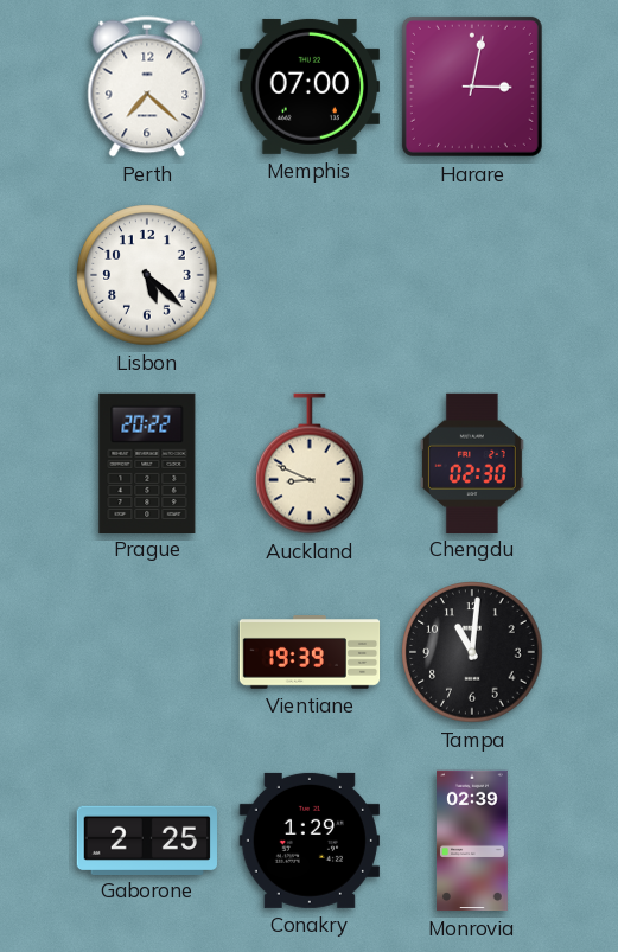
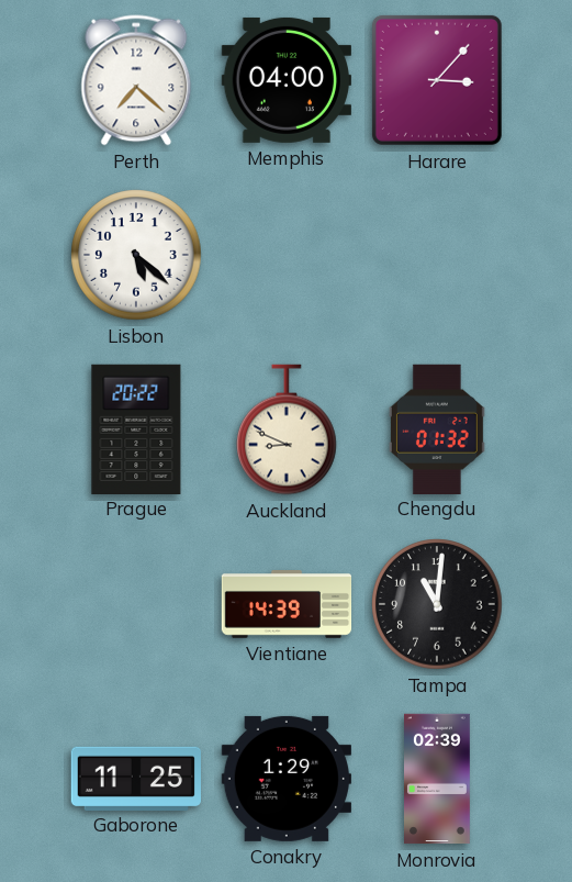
Memphis: 07:00 -> 04:00 (285, 80)
Harare: 3:02 -> 3:07 (437, 80)
Chengdu: 02:30 -> 01:32 (437, 428)
Vientiane: 19:39 -> 14:39 (287, 605)
Gaborone: 2:25 -> 11:25 (135, 778)
